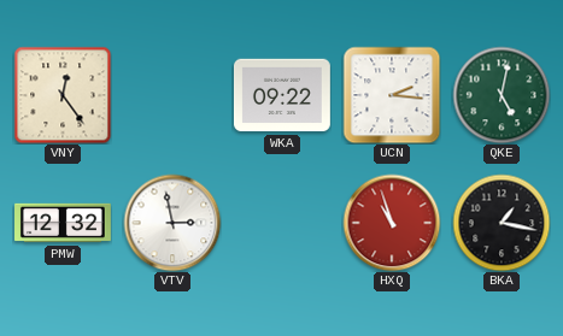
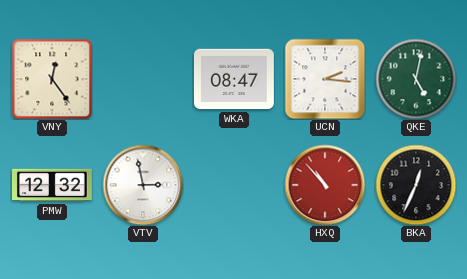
WKA: 09:22 -> 08:47 (234, 79)
HXQ: 10:57 -> 10:53 (325, 185)
BKA: 1:17 -> 12:34 (416, 185)
